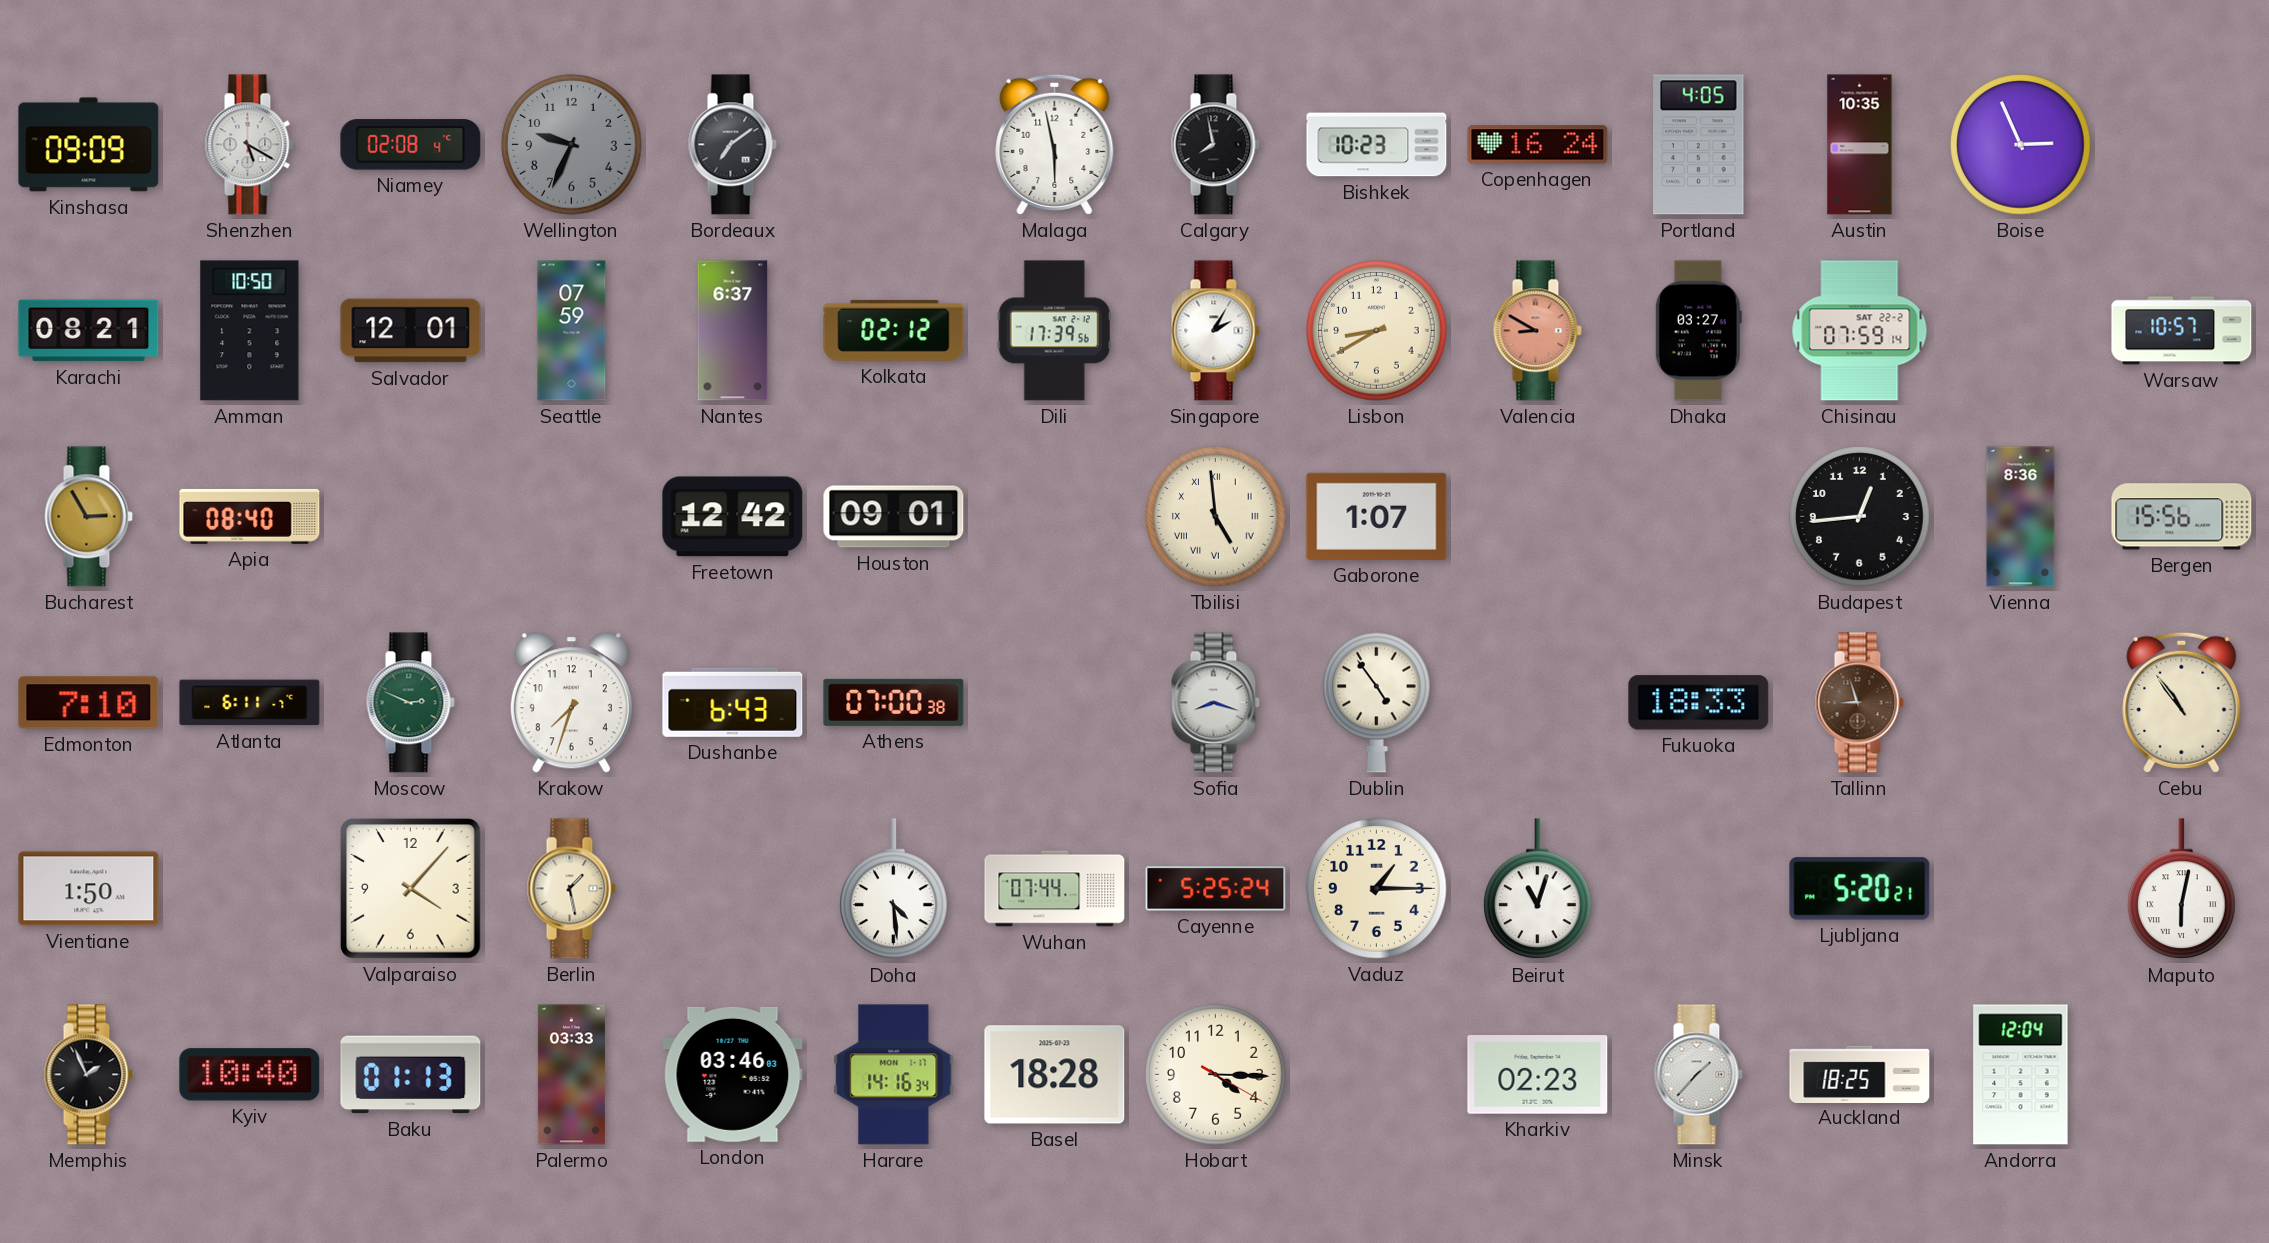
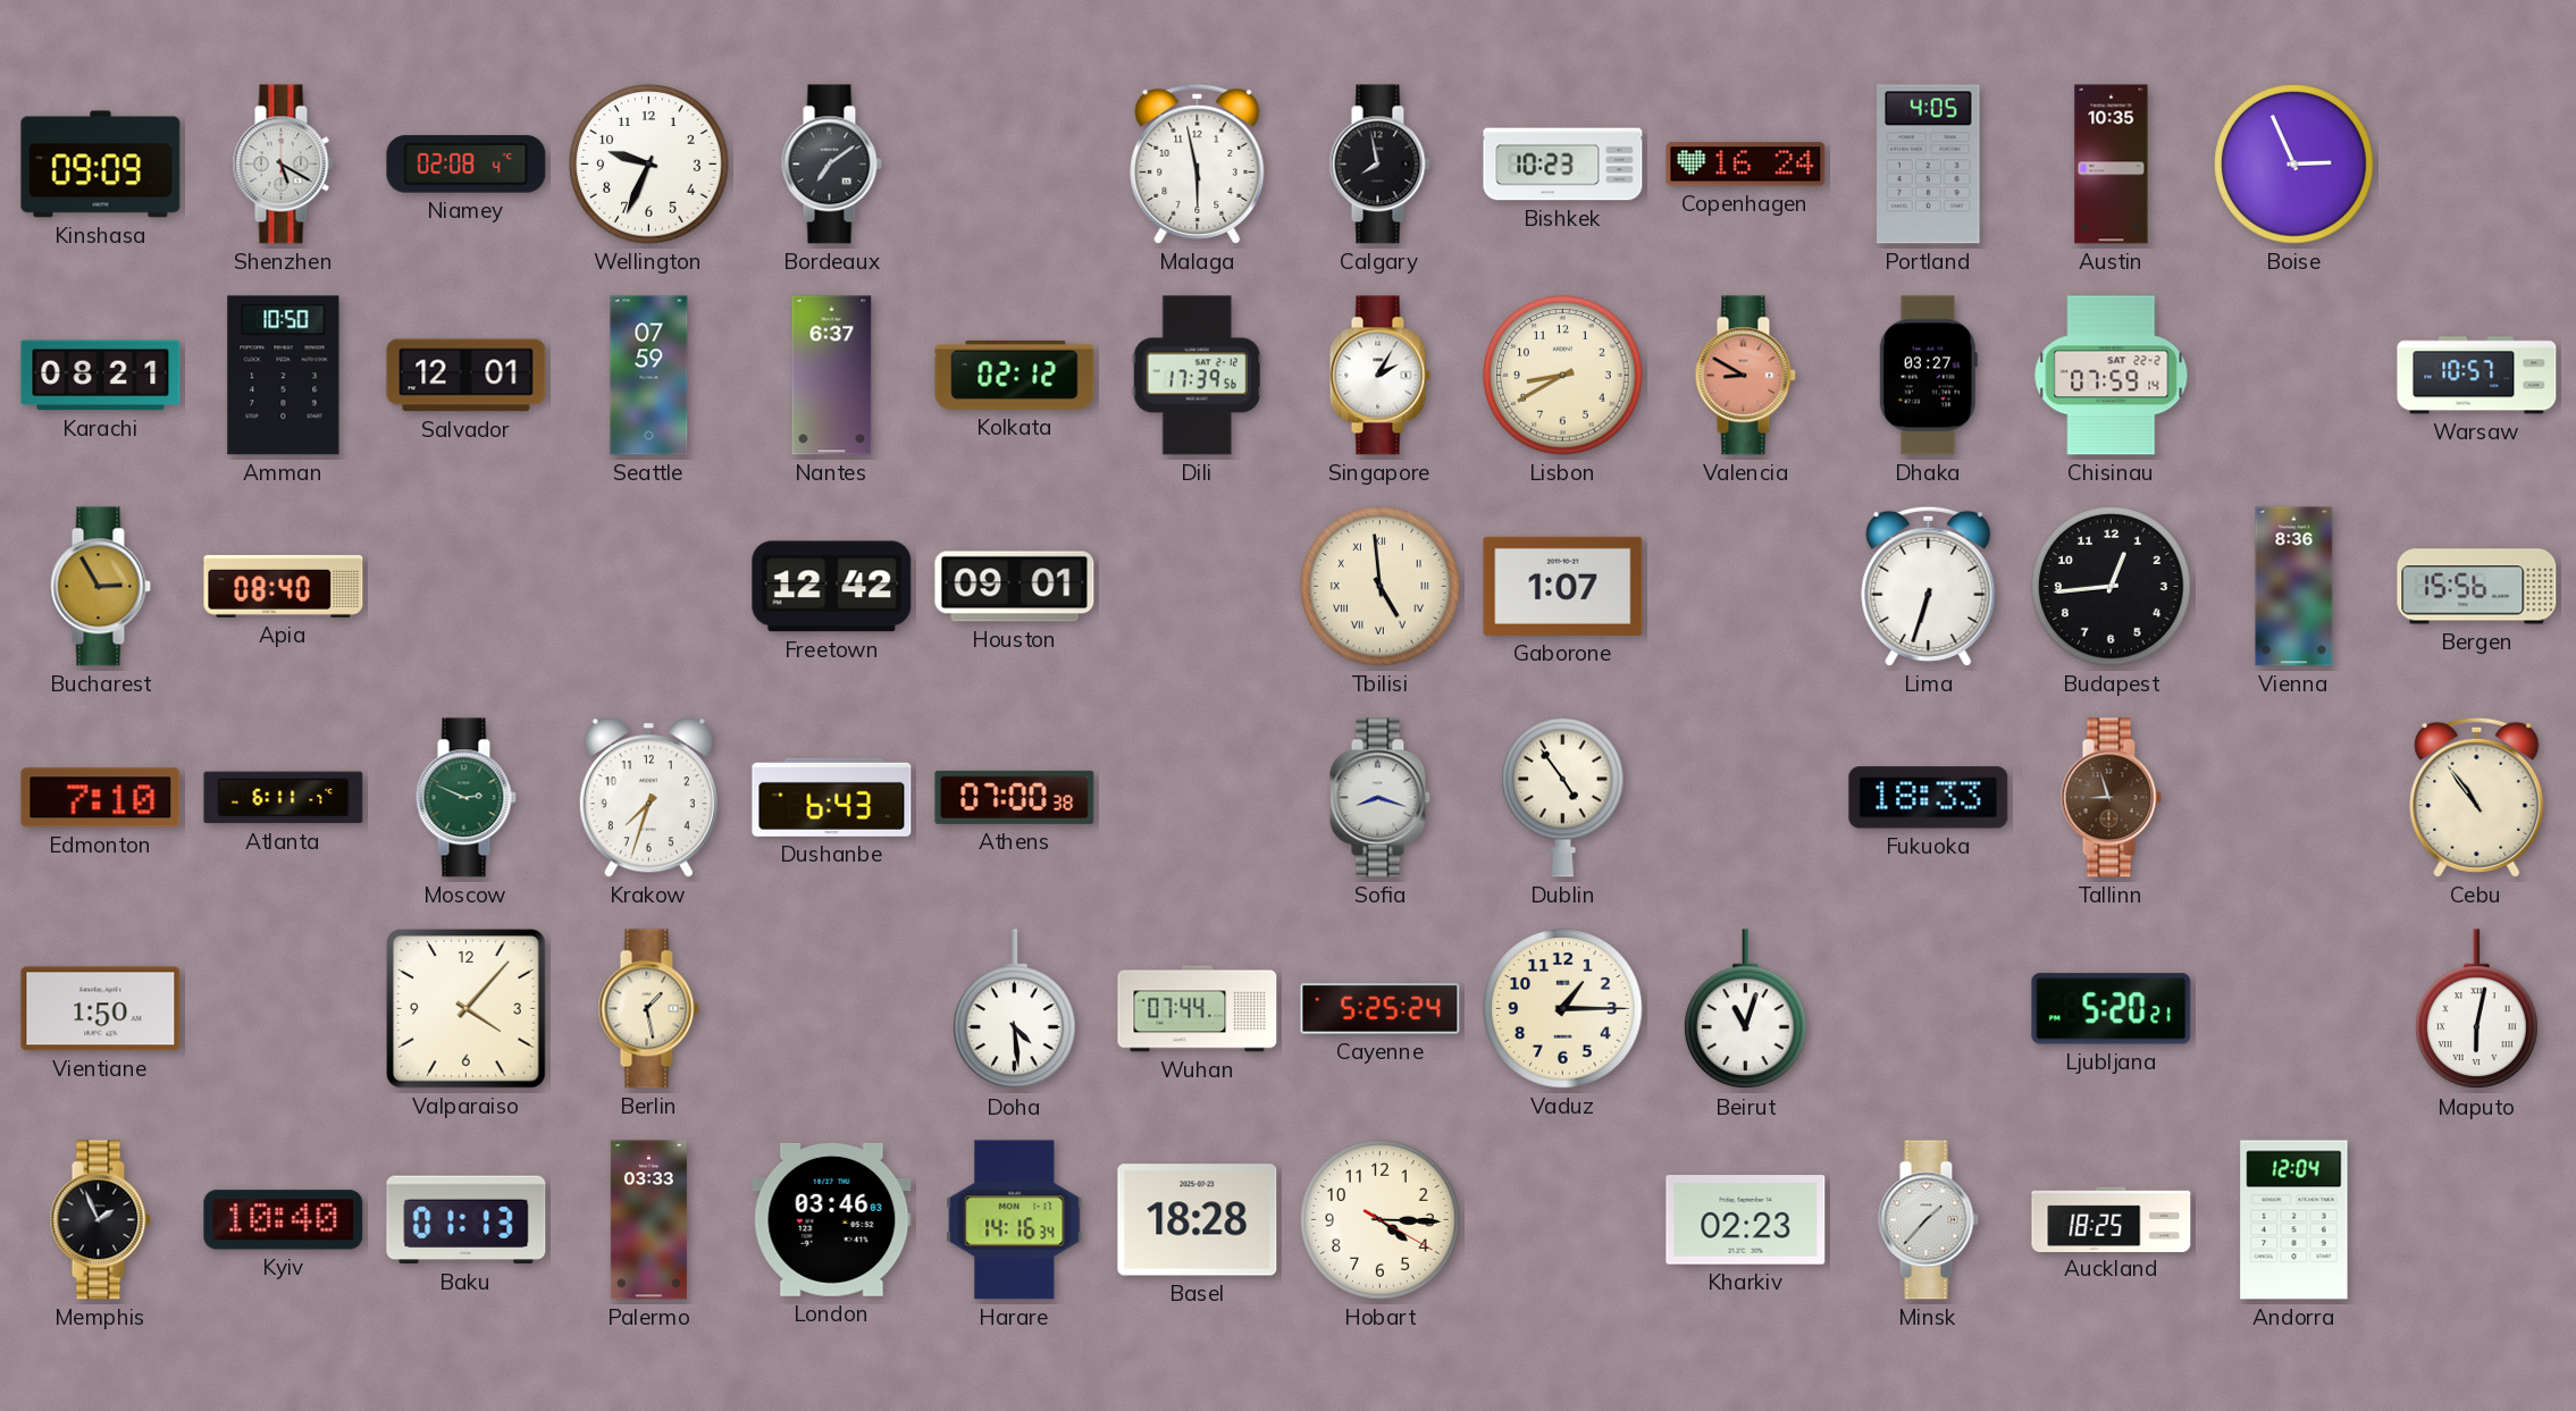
Wellington dial: grey -> white (649, 165)
Lima: none -> 6:33 (1929, 586)
